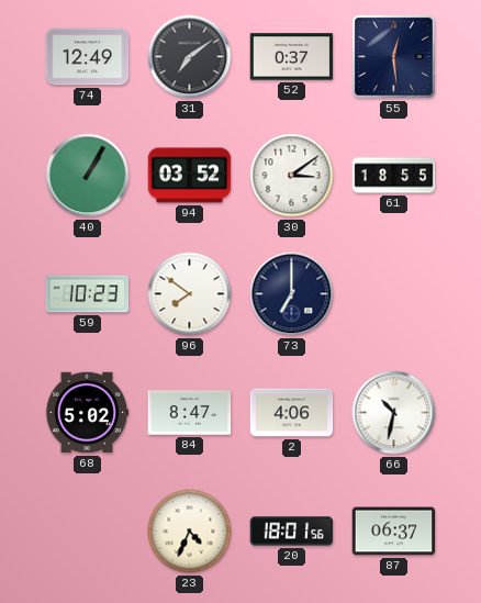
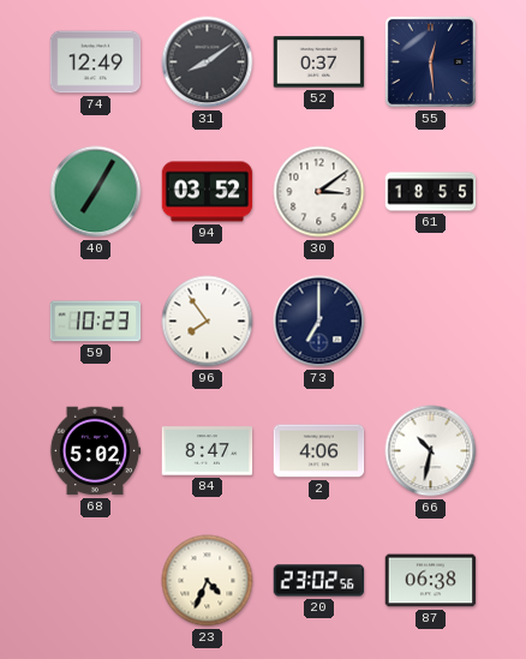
31: 7:09 -> 8:09 (208, 62)
40: 1:05 -> 7:05 (96, 192)
96: 7:51 -> 7:54 (208, 322)
20: 18:01 -> 23:02 (319, 581)
87: 06:37 -> 06:38 (431, 581)
